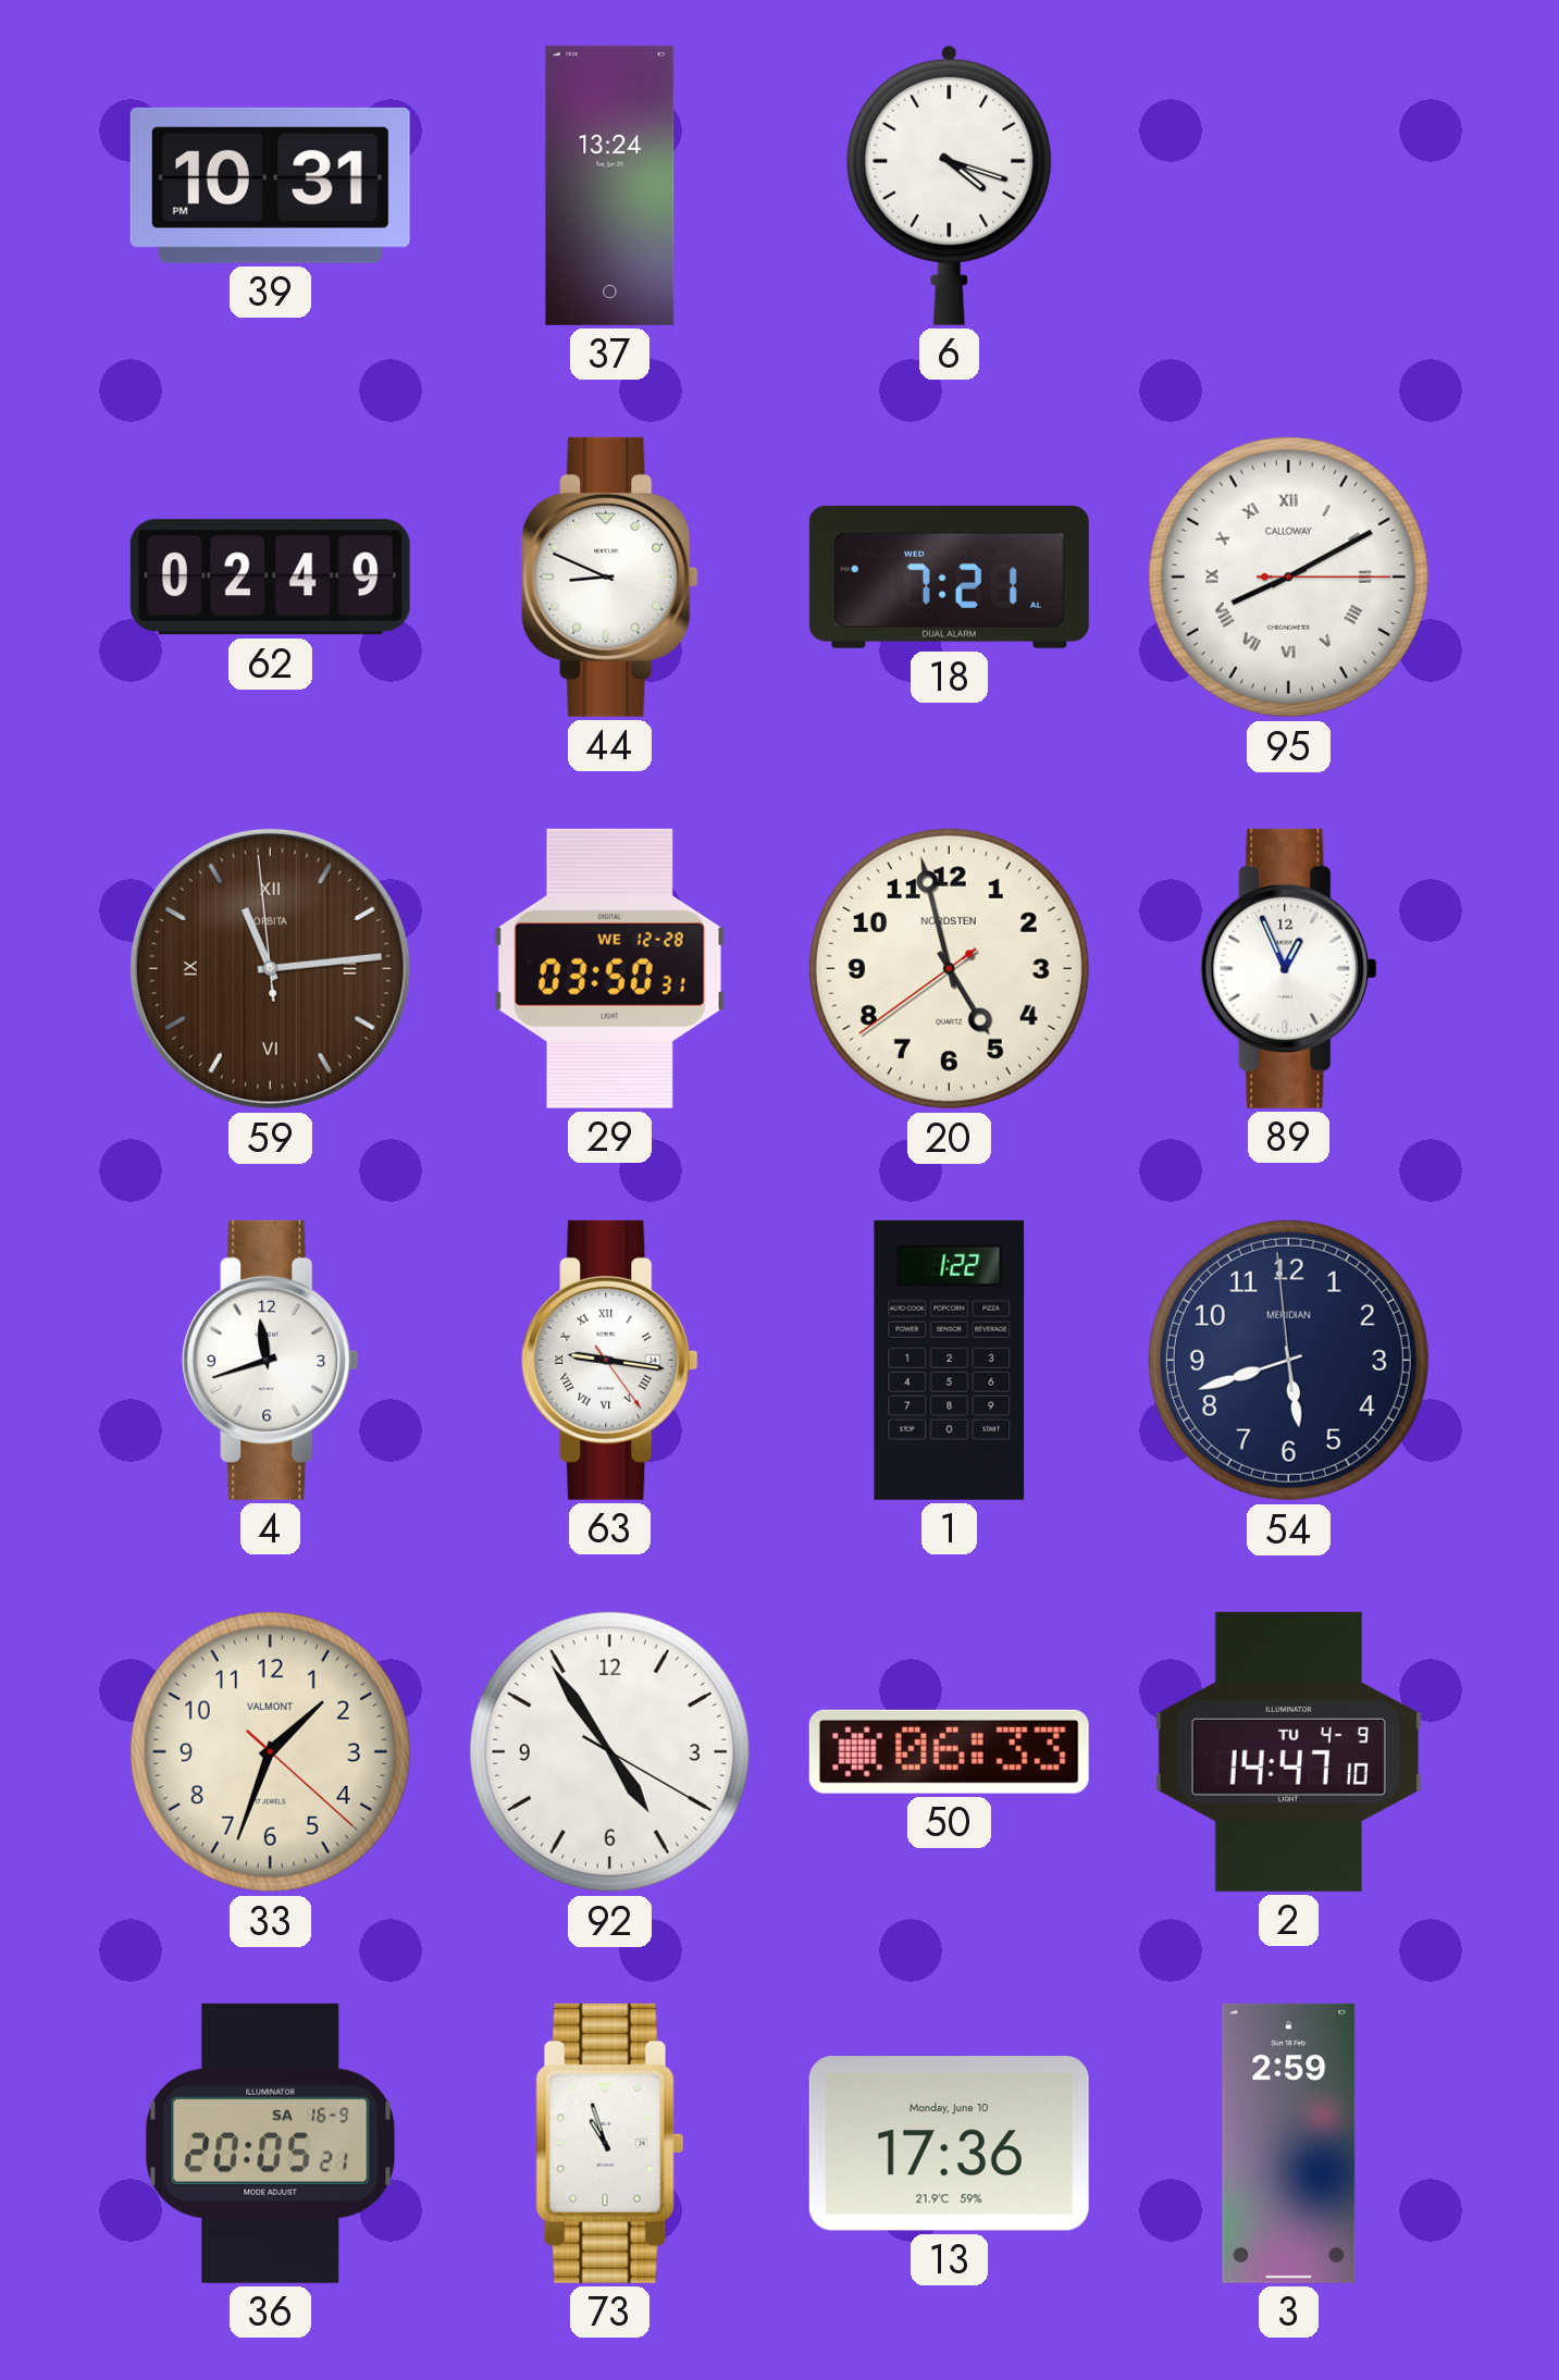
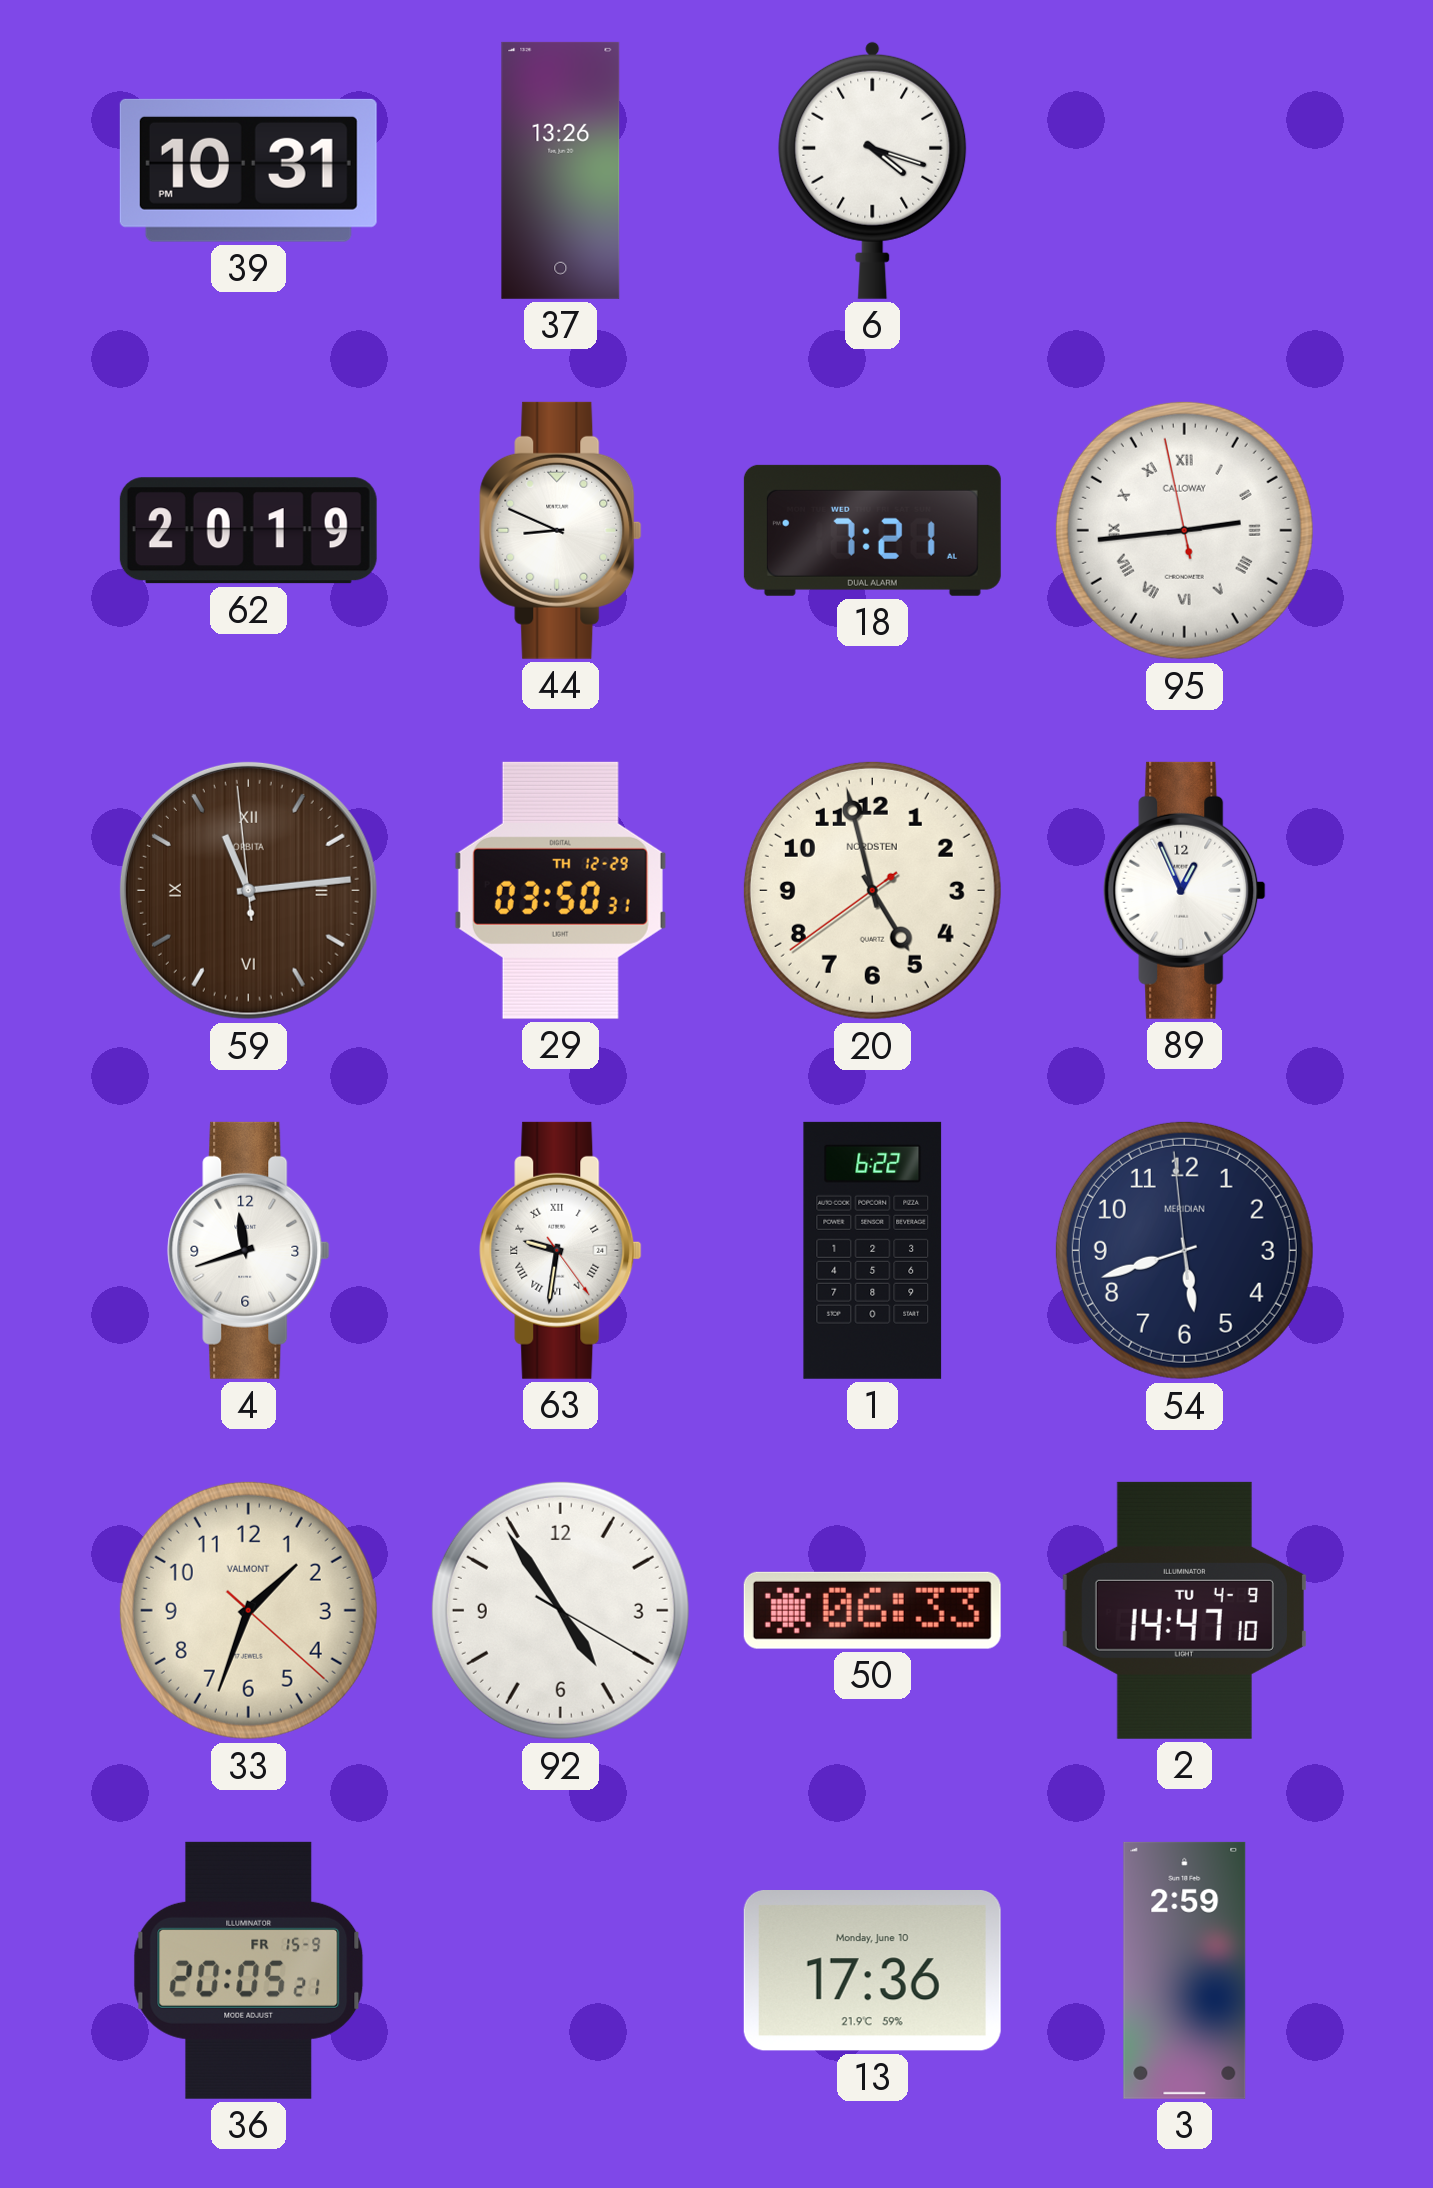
37: 13:24 -> 13:26 (561, 170)
62: 02:49 -> 20:19 (248, 531)
95: 8:10 -> 2:43 (1184, 530)
29 date: WE 12-28 -> TH 12-29 (560, 890)
63: 9:16 -> 9:31 (561, 1250)
1: 1:22 -> 6:22 (873, 1250)
36 date: SA 16-9 -> FR 15-9 (249, 1970)
73: 10:57 -> none (610, 2143)
